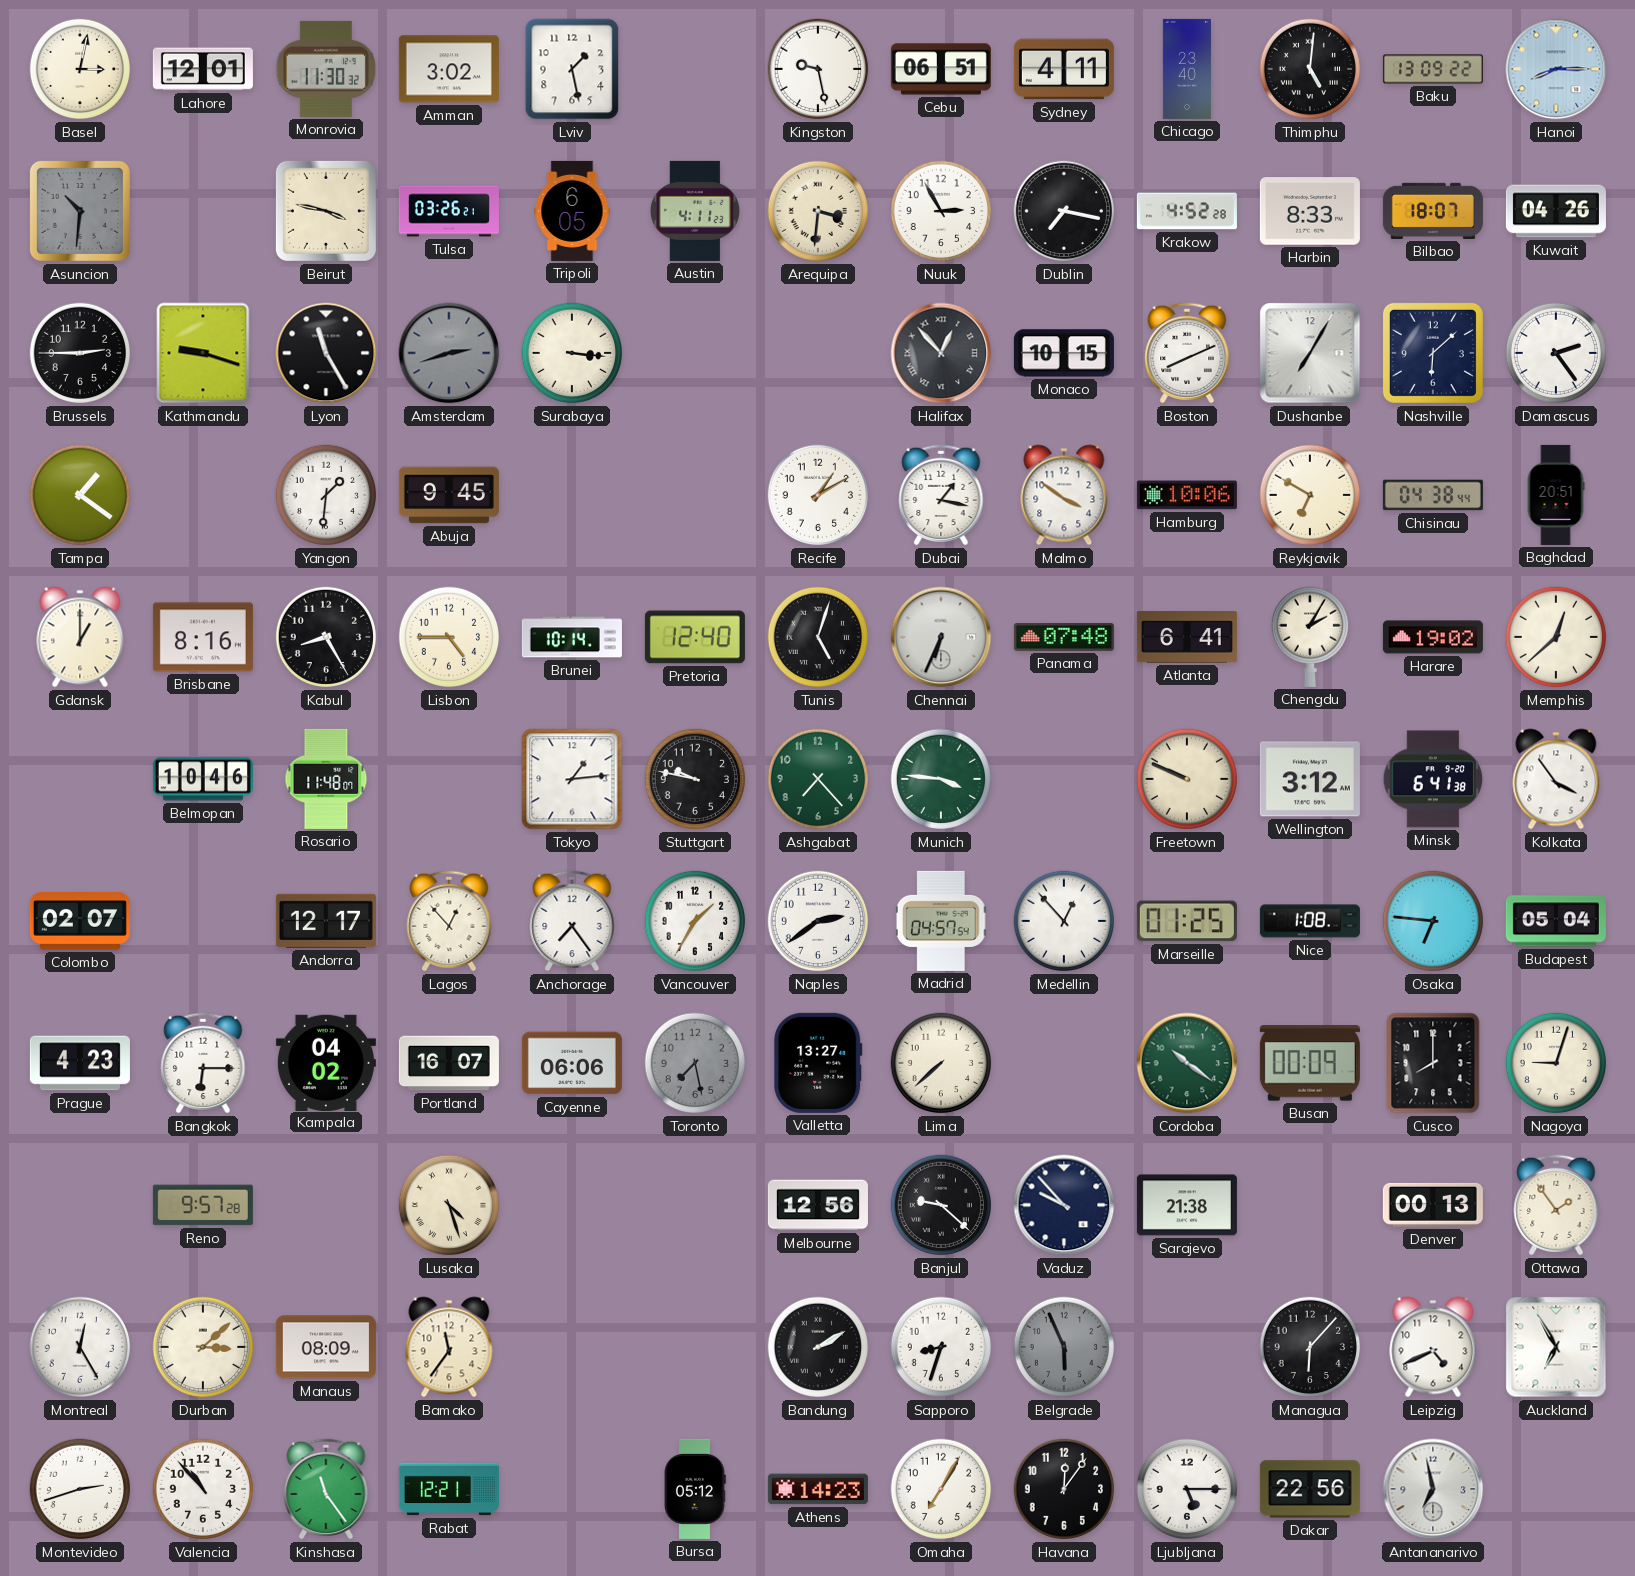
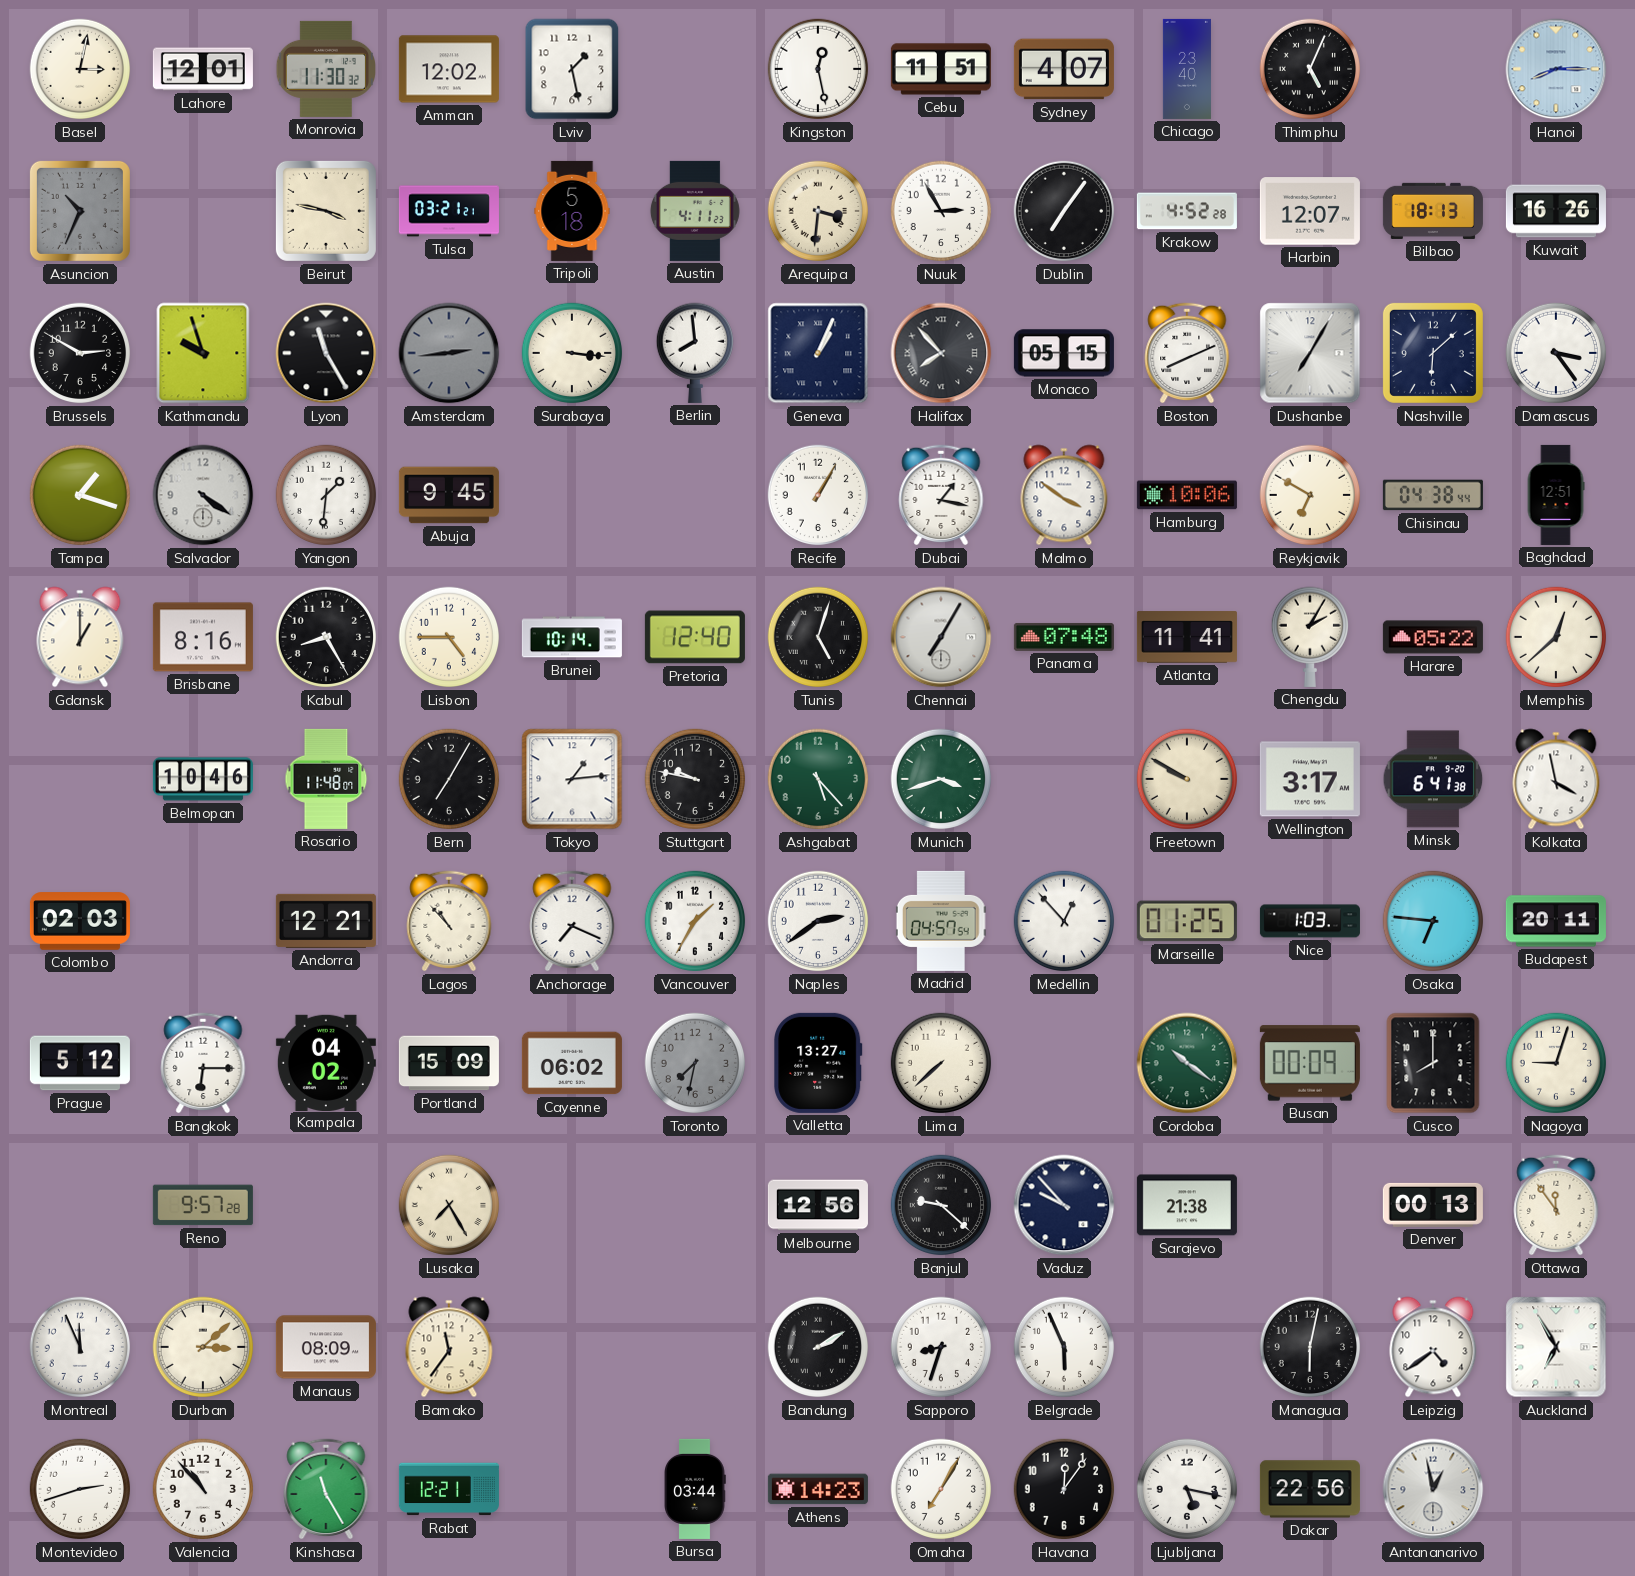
Amman: 3:02 -> 12:02 (449, 69)
Kingston: 9:28 -> 12:28 (818, 69)
Cebu: 06:51 -> 11:51 (941, 69)
Sydney: 4:11 -> 4:07 (1064, 69)
Thimphu: 5:01 -> 5:04 (1310, 69)
Baku: 13:09 -> none (1433, 69)
Asuncion: 10:31 -> 10:34 (80, 211)
Tulsa: 03:26 -> 03:21 (449, 211)
Tripoli: 6:05 -> 5:18 (572, 211)
Dublin: 7:17 -> 7:06 (1064, 211)
Harbin: 8:33 -> 12:07 (1310, 211)
Bilbao: 18:07 -> 18:13 (1433, 211)
Kuwait: 04:26 -> 16:26 (1556, 211)
Brussels: 2:45 -> 2:50 (80, 353)
Kathmandu: 9:18 -> 9:57 (203, 353)
Amsterdam: 2:42 -> 2:44 (449, 353)
Berlin: none -> 7:59 (694, 353)
Geneva: none -> 1:04 (818, 353)
Halifax: 12:53 -> 7:53 (941, 353)
Monaco: 10:15 -> 05:15 (1064, 353)
Damascus: 2:24 -> 3:24 (1556, 353)
Tampa: 1:21 -> 1:18 (80, 495)
Salvador: none -> 4:21 (203, 495)
Recife: 1:10 -> 1:05 (818, 495)
Baghdad: 20:51 -> 12:51 (1556, 495)
Chennai: 6:34 -> 7:05 (941, 637)
Atlanta: 6:41 -> 11:41 (1187, 637)
Harare: 19:02 -> 05:22 (1433, 637)
Bern: none -> 7:05 (449, 779)
Ashgabat: 7:23 -> 5:23 (818, 779)
Munich: 3:46 -> 3:42 (941, 779)
Freetown: 9:49 -> 9:50 (1187, 779)
Wellington: 3:12 -> 3:17 (1310, 779)
Kolkata: 3:54 -> 3:58 (1556, 779)
Colombo: 02:07 -> 02:03 (80, 921)
Andorra: 12:17 -> 12:21 (326, 921)
Lagos: 12:53 -> 10:53 (449, 921)
Anchorage: 7:24 -> 7:19 (572, 921)
Nice: 1:08 -> 1:03 (1310, 921)
Budapest: 05:04 -> 20:11 (1556, 921)
Prague: 4:23 -> 5:12 (80, 1063)
Portland: 16:07 -> 15:09 (449, 1063)
Cayenne: 06:06 -> 06:02 (572, 1063)
Toronto: 7:28 -> 7:32 (695, 1063)
Lusaka: 4:27 -> 7:25 (449, 1205)
Ottawa: 1:54 -> 11:54 (1556, 1205)
Montreal: 12:25 -> 11:56 (80, 1347)
Belgrade dial: grey -> white (1064, 1347)
Managua: 6:07 -> 6:02 (1310, 1347)
Leipzig: 4:41 -> 4:39 (1433, 1347)
Kinshasa: 11:24 -> 11:25 (326, 1489)
Bursa: 05:12 -> 03:44 (695, 1489)
Ljubljana: 5:15 -> 5:17 (1187, 1489)
Antananarivo: 6:58 -> 12:58 (1433, 1489)
